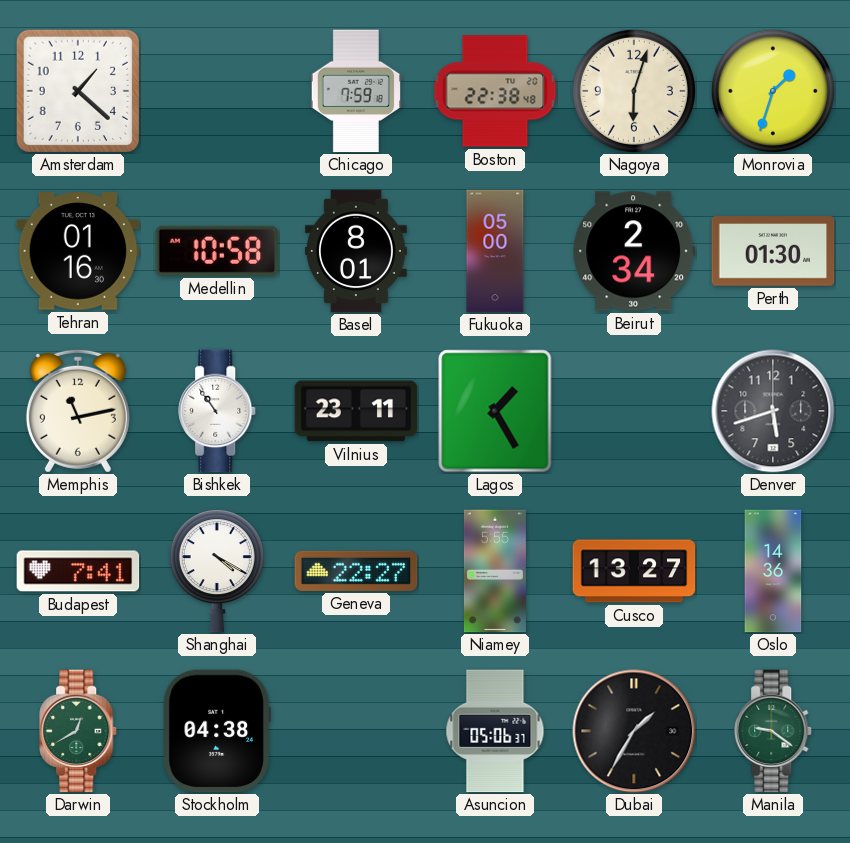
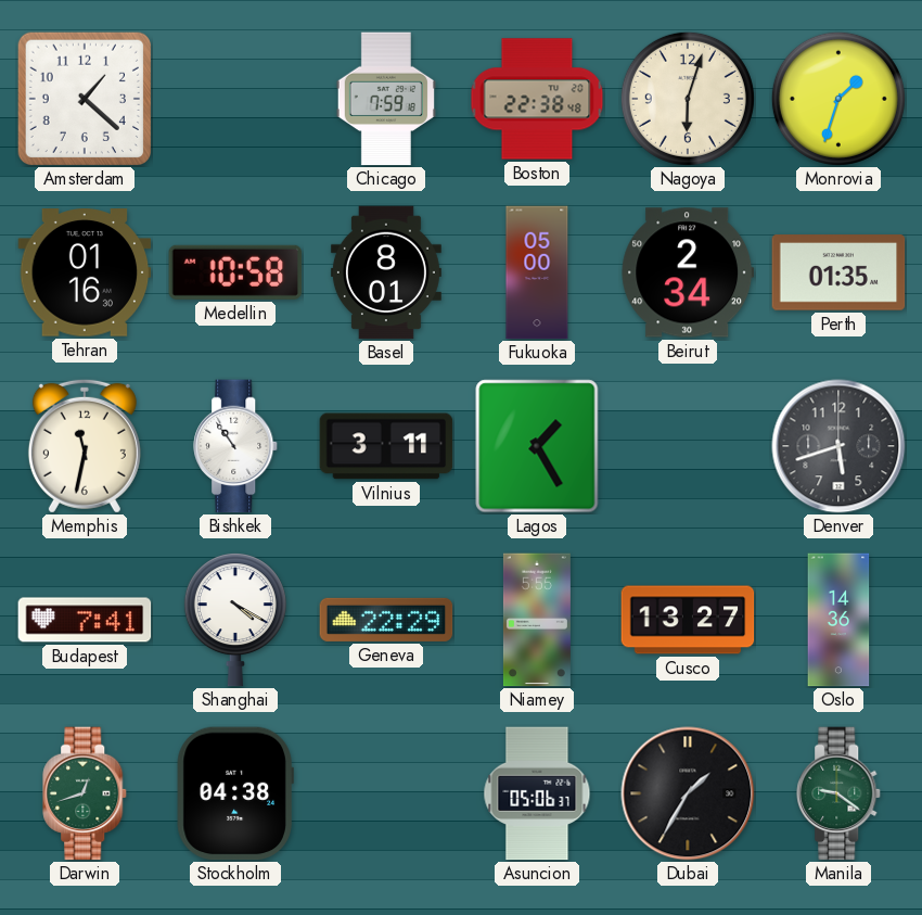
Perth: 01:30 -> 01:35 (838, 272)
Memphis: 11:13 -> 11:32 (85, 446)
Vilnius: 23:11 -> 3:11 (386, 446)
Geneva: 22:27 -> 22:29 (386, 620)
Darwin: 12:40 -> 12:42 (86, 793)
